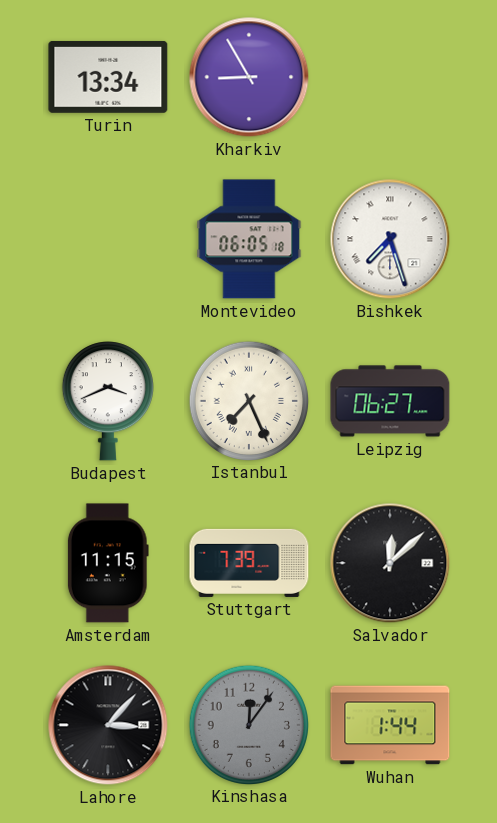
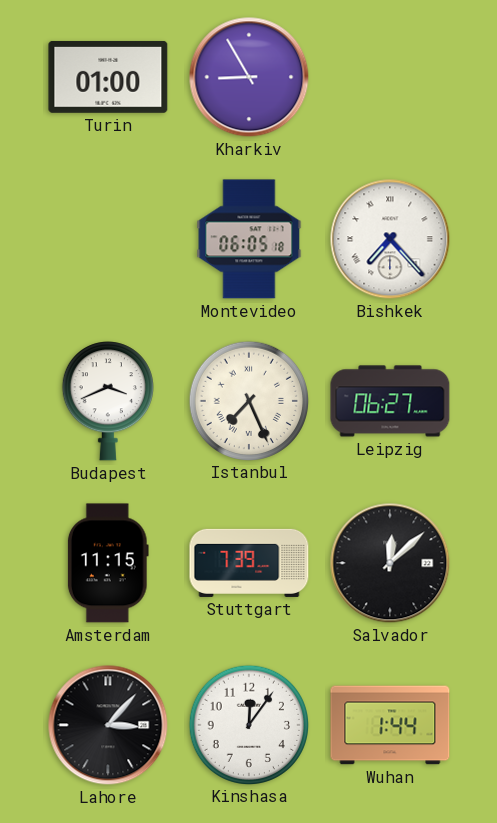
Turin: 13:34 -> 01:00 (108, 77)
Bishkek: 7:27 -> 7:23 (390, 239)
Kinshasa dial: grey -> white (248, 724)
